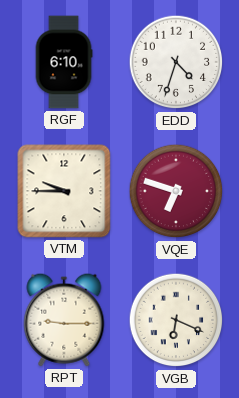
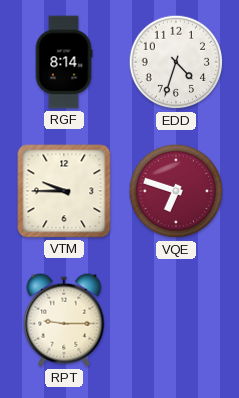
RGF: 6:10 -> 8:14 (64, 62)
VGB: 6:19 -> none (176, 320)
